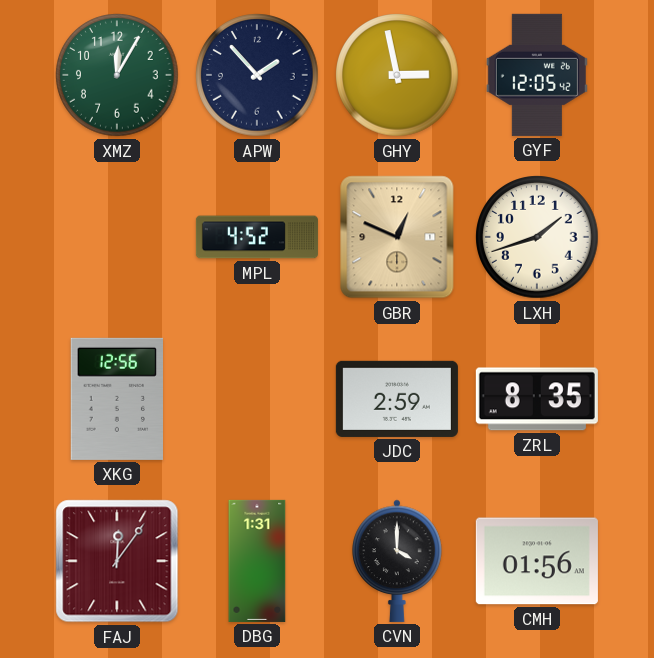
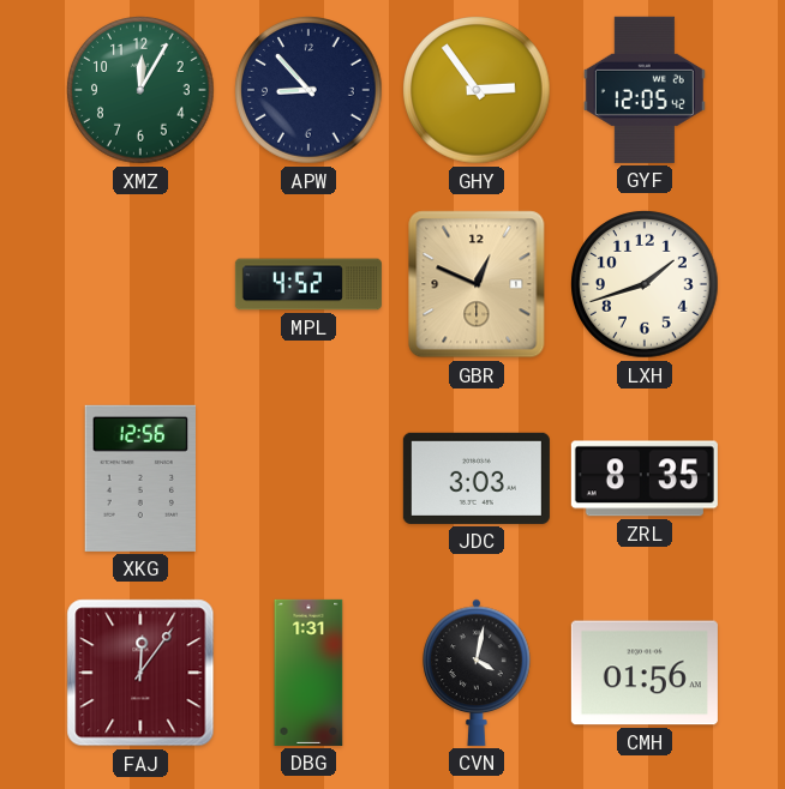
APW: 1:53 -> 8:53 (308, 90)
GHY: 2:58 -> 2:54 (477, 90)
JDC: 2:59 -> 3:03 (477, 478)
CVN: 4:00 -> 4:02 (477, 673)
